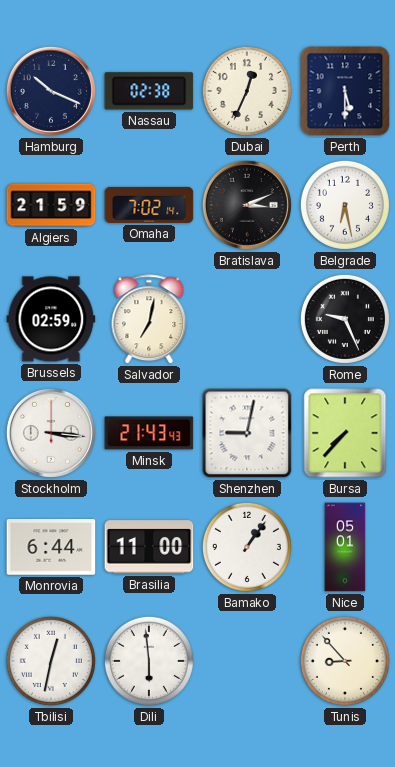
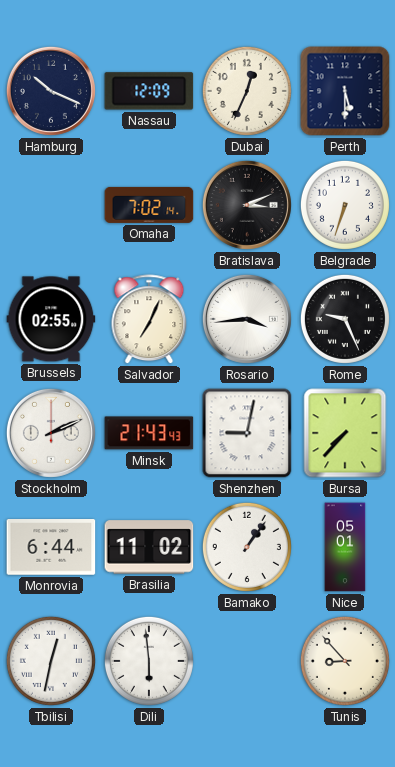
Nassau: 02:38 -> 12:09 (149, 91)
Algiers: 21:59 -> none (51, 205)
Belgrade: 6:28 -> 6:33 (345, 205)
Brussels: 02:59 -> 02:55 (51, 319)
Salvador: 7:02 -> 7:04 (149, 320)
Rosario: none -> 3:44 (247, 319)
Stockholm: 3:16 -> 2:11 (51, 433)
Brasilia: 11:00 -> 11:02 (149, 547)
